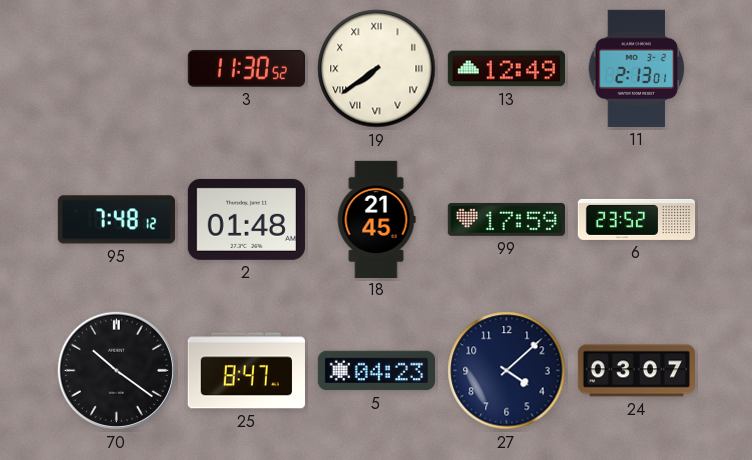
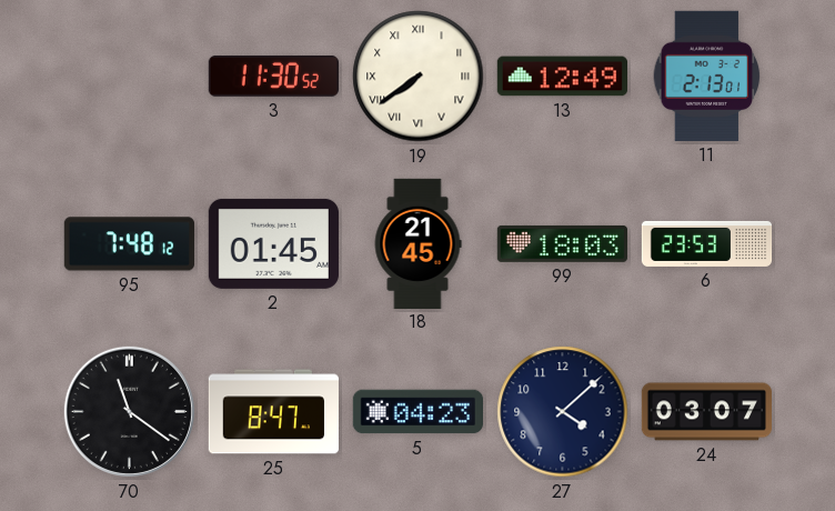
2: 01:48 -> 01:45 (273, 243)
99: 17:59 -> 18:03 (562, 243)
6: 23:52 -> 23:53 (707, 243)
70: 10:21 -> 11:21 (129, 411)
